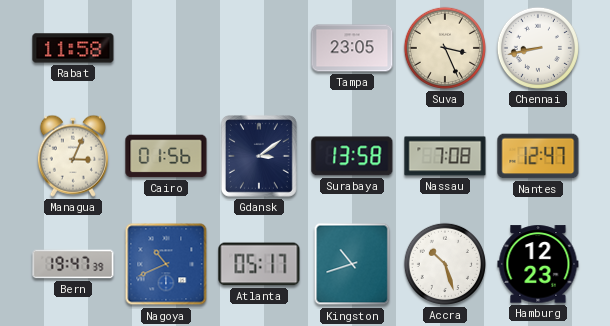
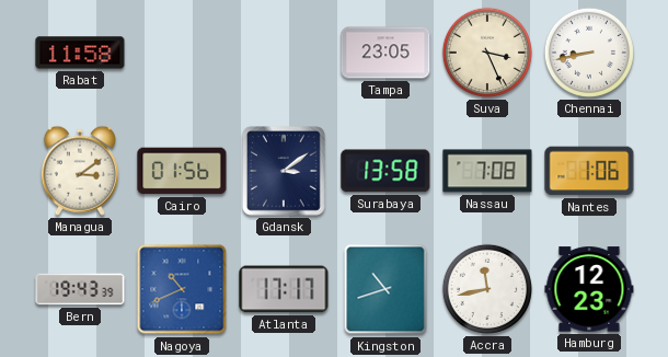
Managua: 3:04 -> 3:09 (80, 171)
Nantes: 12:47 -> 1:06 (589, 171)
Bern: 19:47 -> 19:43 (80, 289)
Atlanta: 05:17 -> 17:17 (284, 289)
Accra: 10:27 -> 11:43 (487, 289)
